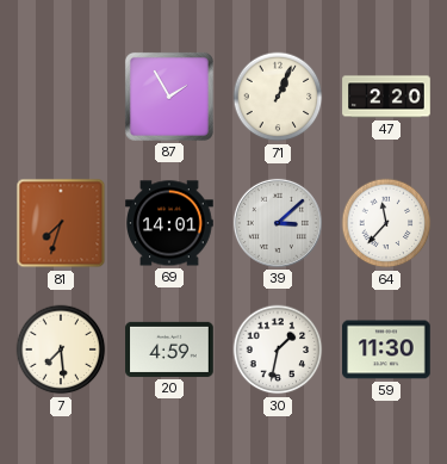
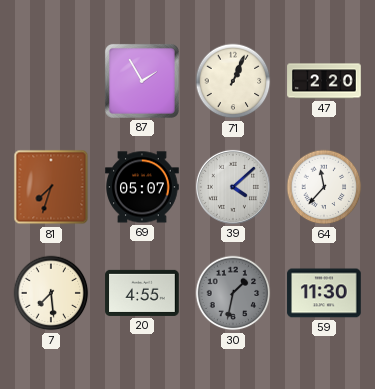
69: 14:01 -> 05:07 (142, 187)
39: 3:08 -> 4:08 (233, 187)
20: 4:59 -> 4:55 (142, 293)
30 dial: white -> grey (233, 293)
